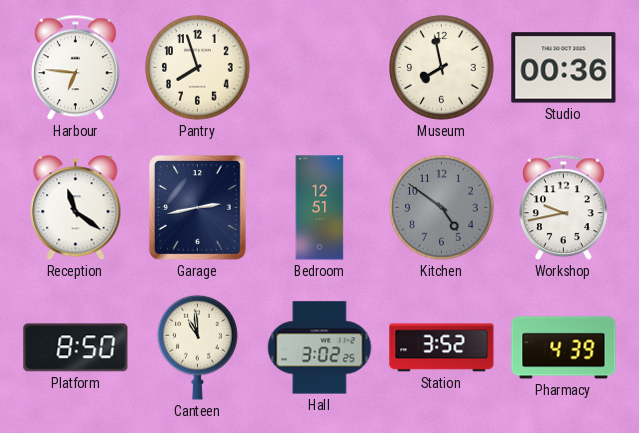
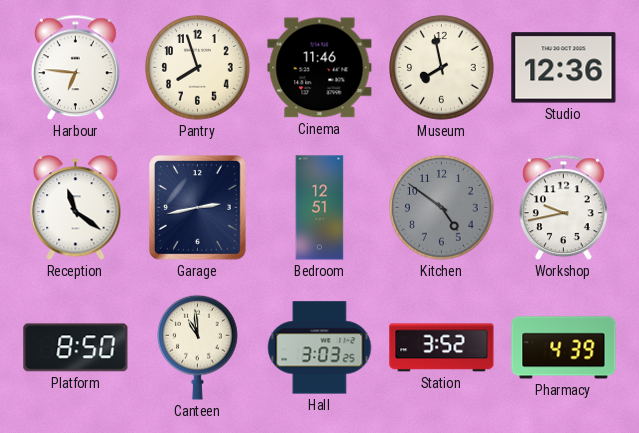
Cinema: none -> 11:46 (320, 68)
Studio: 00:36 -> 12:36 (564, 68)
Hall: 3:02 -> 3:03 (320, 348)
